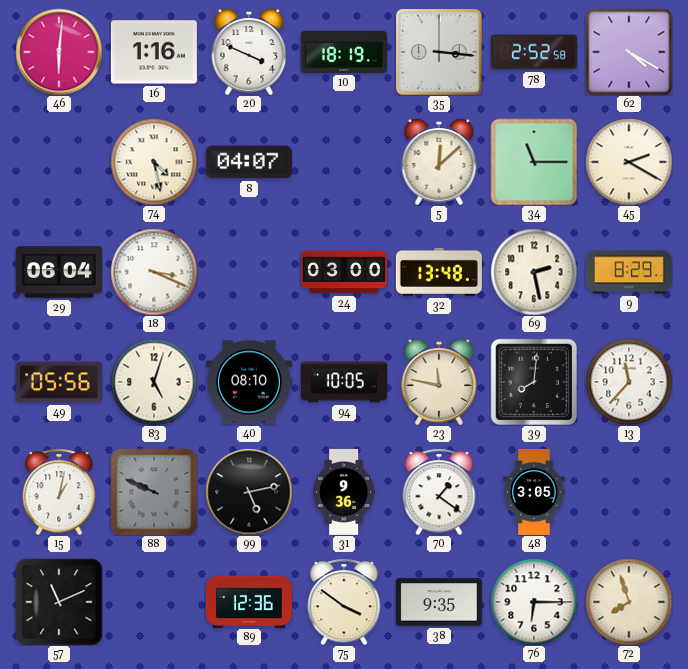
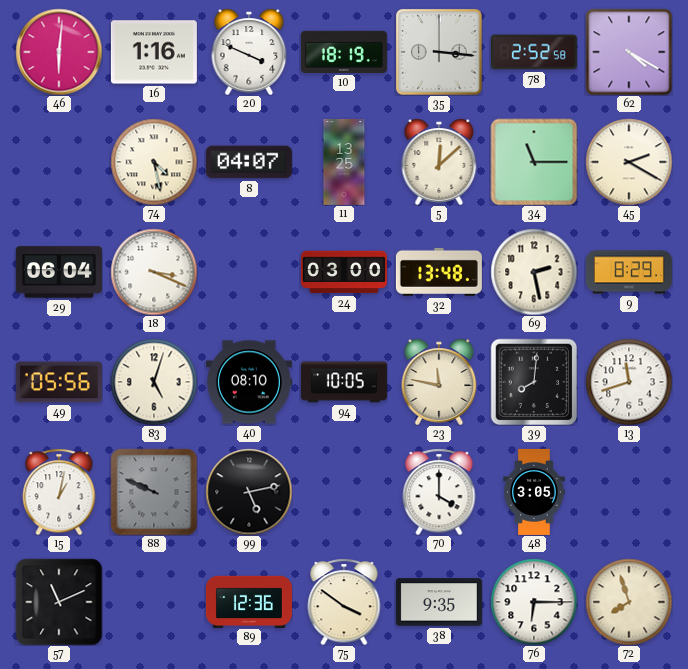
11: none -> 13:25 (344, 162)
13: 11:37 -> 11:42 (629, 382)
31: 9:36 -> none (344, 492)
70: 1:21 -> 4:00 (439, 492)
